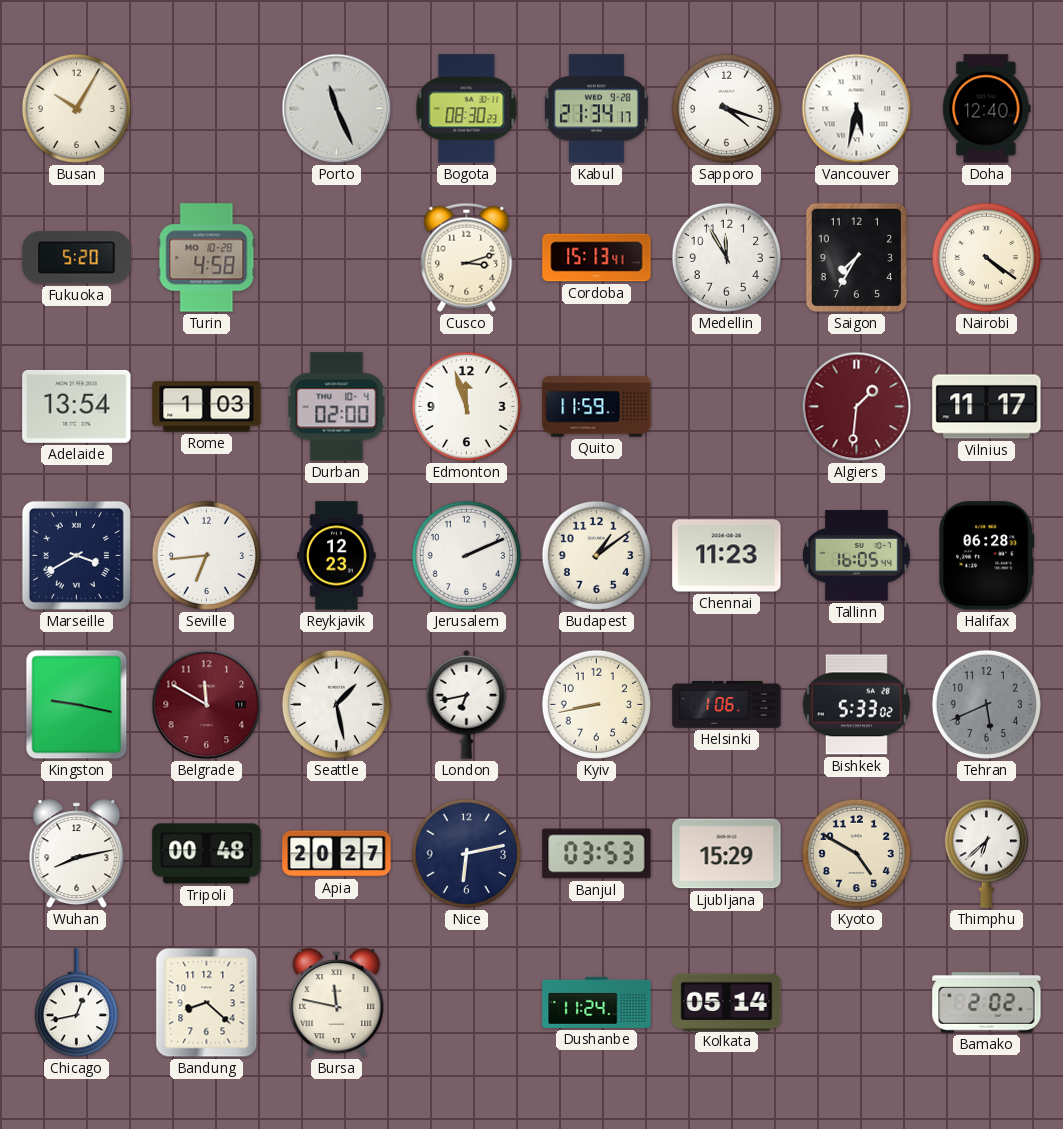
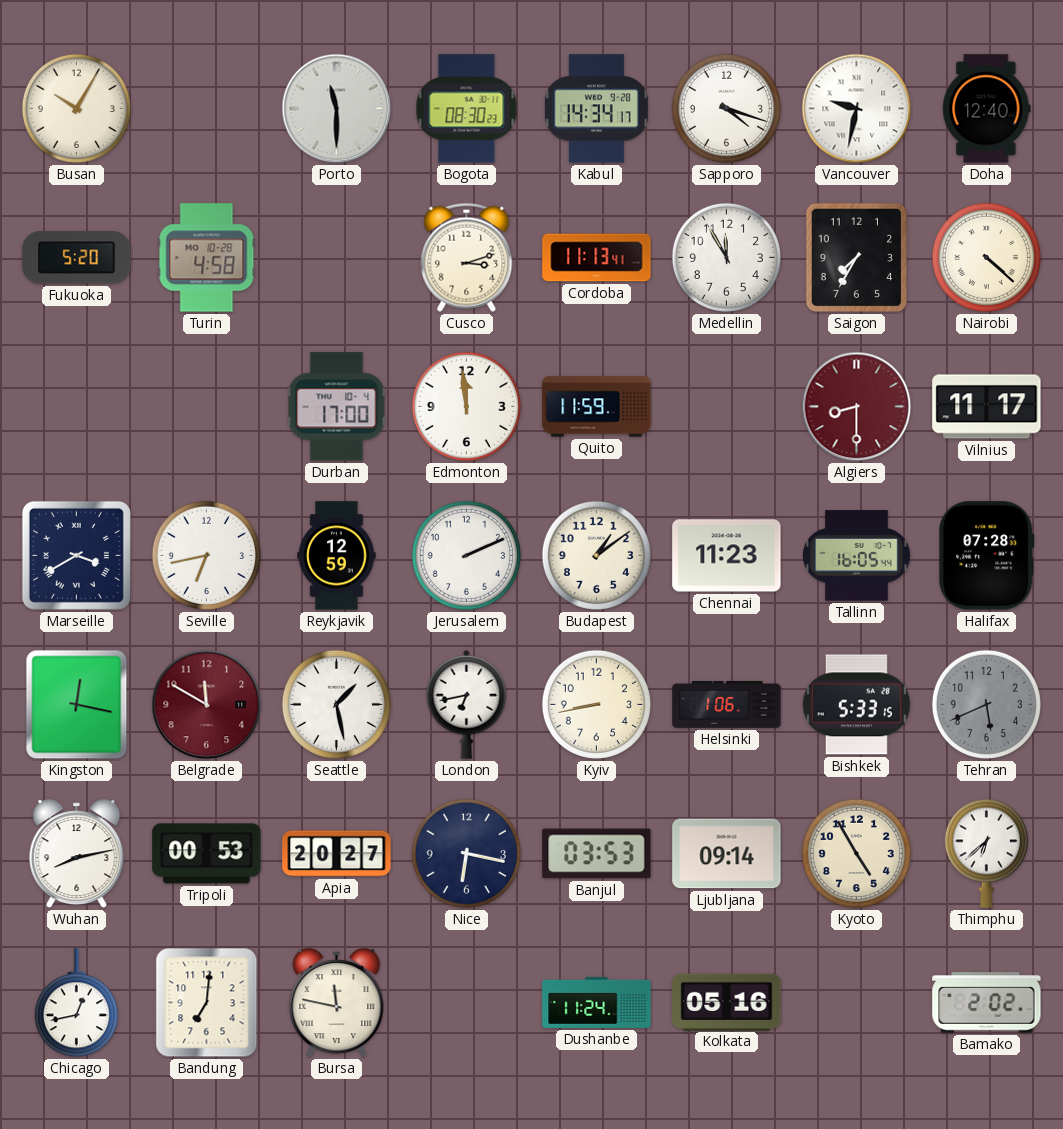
Porto: 11:26 -> 11:30 (337, 109)
Kabul: 21:34 -> 14:34 (596, 109)
Vancouver: 5:32 -> 9:32 (857, 109)
Cordoba: 15:13 -> 11:13 (597, 258)
Nairobi: 4:21 -> 4:22 (986, 257)
Adelaide: 13:54 -> none (77, 406)
Rome: 1:03 -> none (207, 407)
Durban: 02:00 -> 17:00 (337, 407)
Edmonton: 11:57 -> 11:59 (466, 406)
Algiers: 1:31 -> 8:30 (857, 407)
Seville: 6:44 -> 6:43 (206, 555)
Reykjavik: 12:23 -> 12:59 (337, 556)
Halifax: 06:28 -> 07:28 (987, 556)
Kingston: 9:17 -> 12:17 (77, 705)
Bishkek: 5:33:02 -> 5:33:15 (856, 705)
Tripoli: 00:48 -> 00:53 (207, 854)
Nice: 6:13 -> 6:17 (466, 853)
Ljubljana: 15:29 -> 09:14 (727, 854)
Kyoto: 4:50 -> 4:55 (856, 853)
Bandung: 8:22 -> 7:01 (207, 1003)
Kolkata: 05:14 -> 05:16 (727, 1002)
